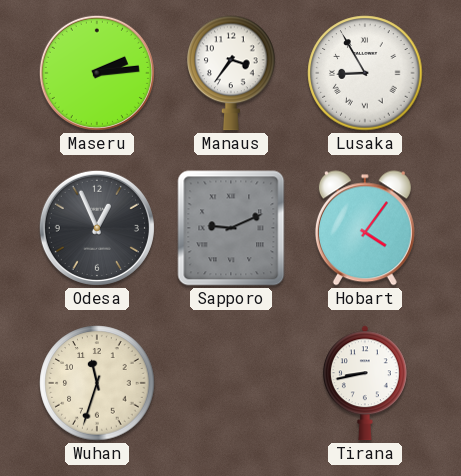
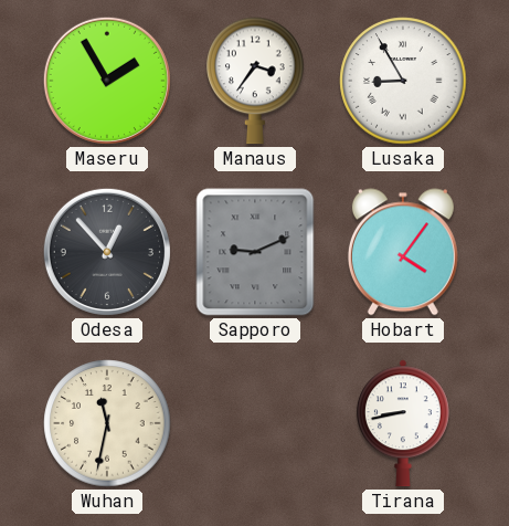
Maseru: 2:14 -> 1:55 (107, 81)
Odesa: 12:56 -> 12:53 (107, 252)
Wuhan: 11:33 -> 11:32 (107, 423)
